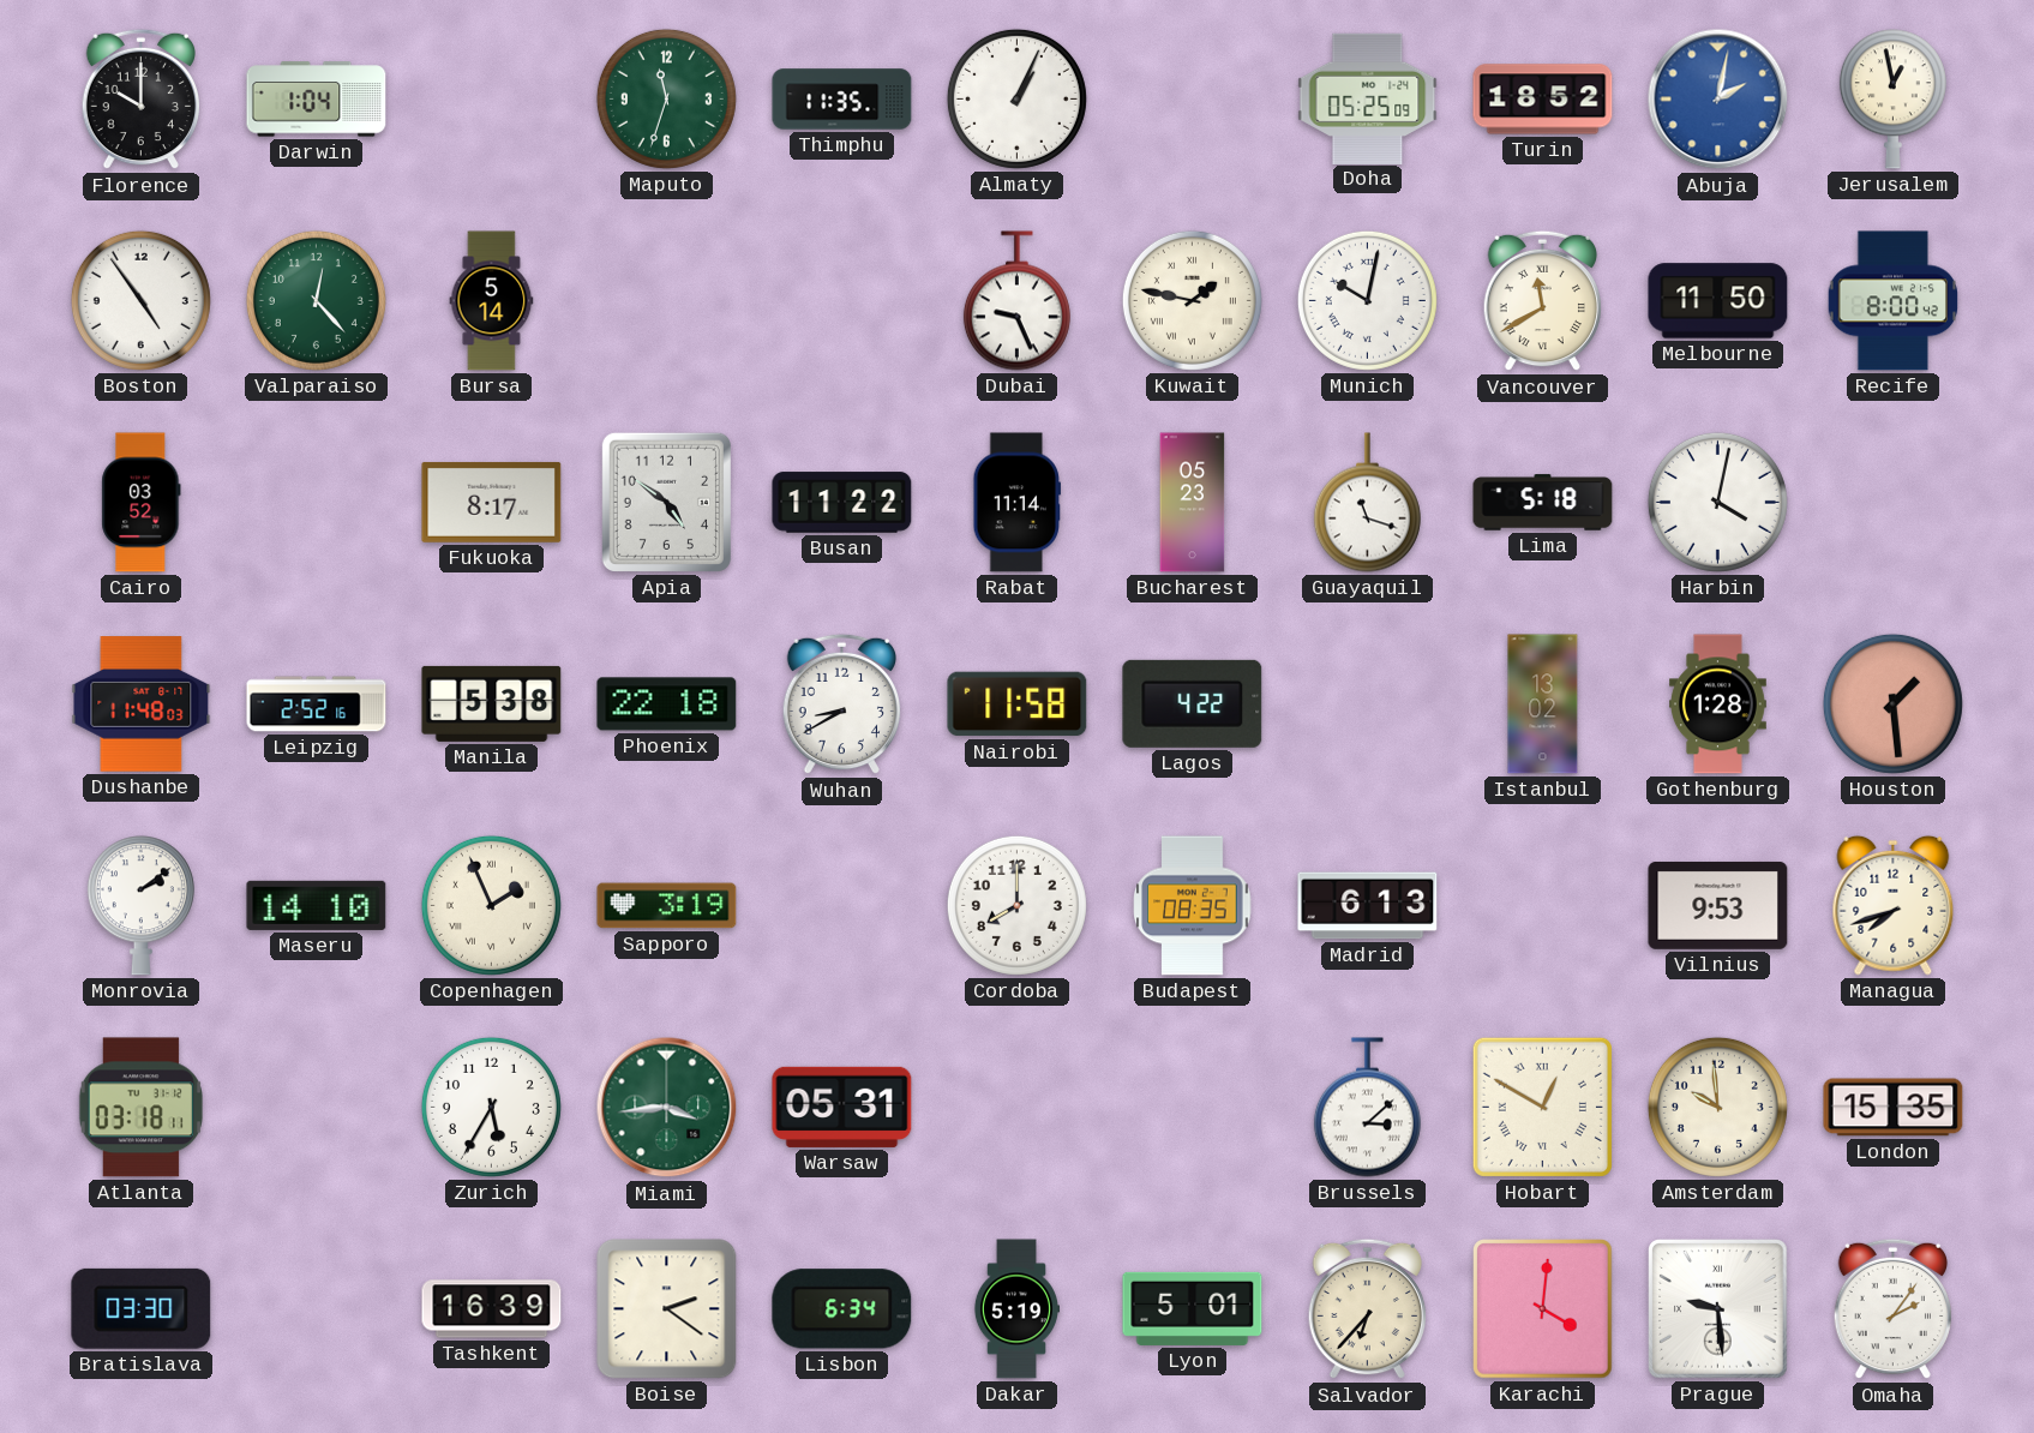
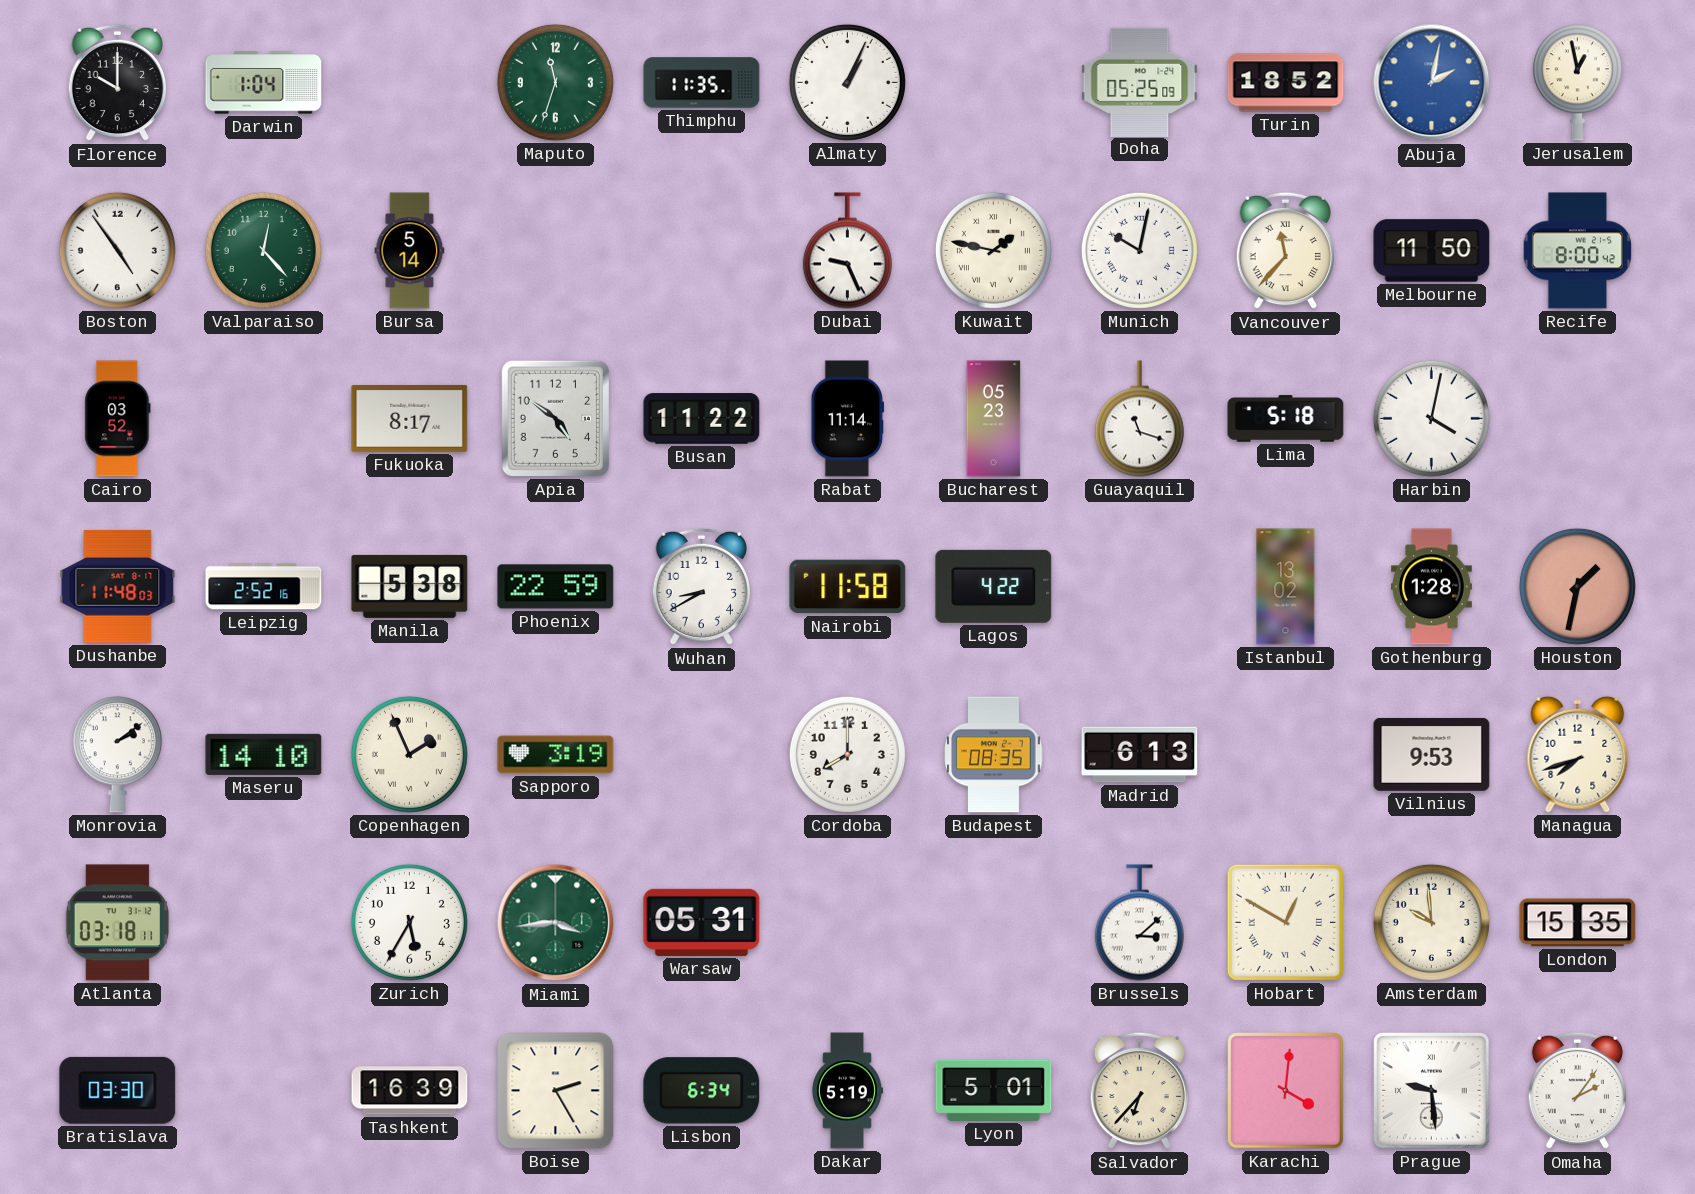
Vancouver: 11:40 -> 11:37 (1286, 251)
Phoenix: 22:18 -> 22:59 (556, 587)
Houston: 1:29 -> 1:32 (1577, 586)
Boise: 2:21 -> 2:25 (556, 1091)
